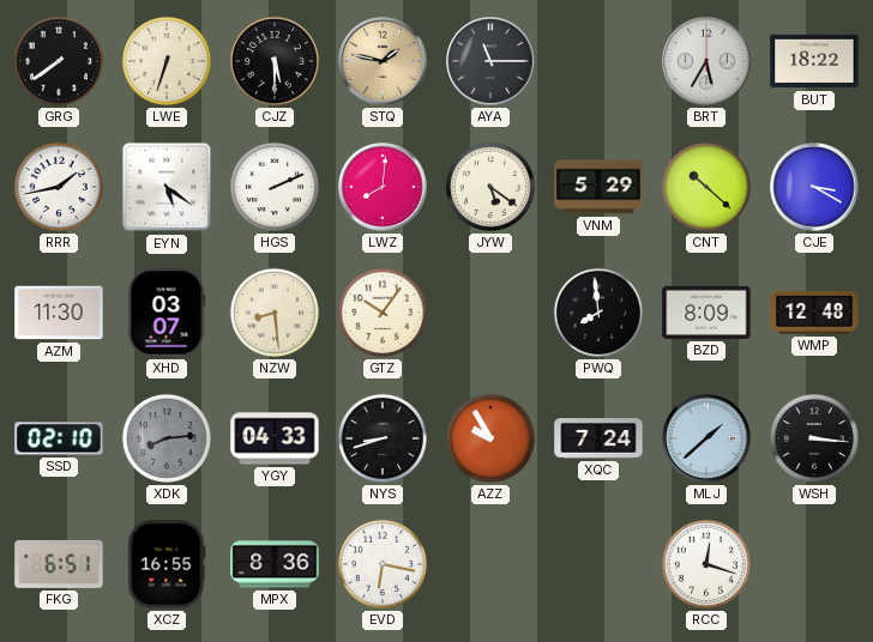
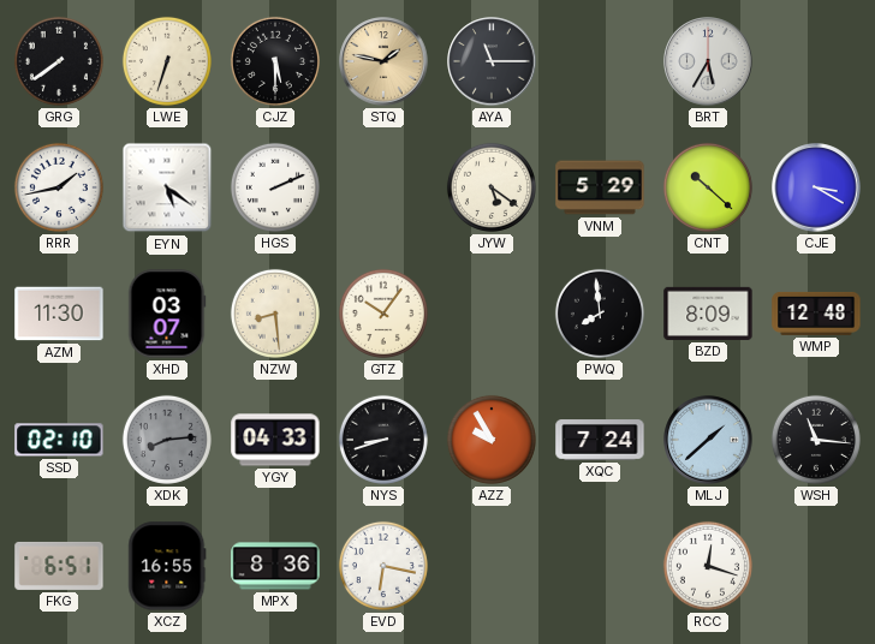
BUT: 18:22 -> none (814, 61)
LWZ: 8:01 -> none (383, 187)
WSH: 3:16 -> 11:16 (816, 440)
